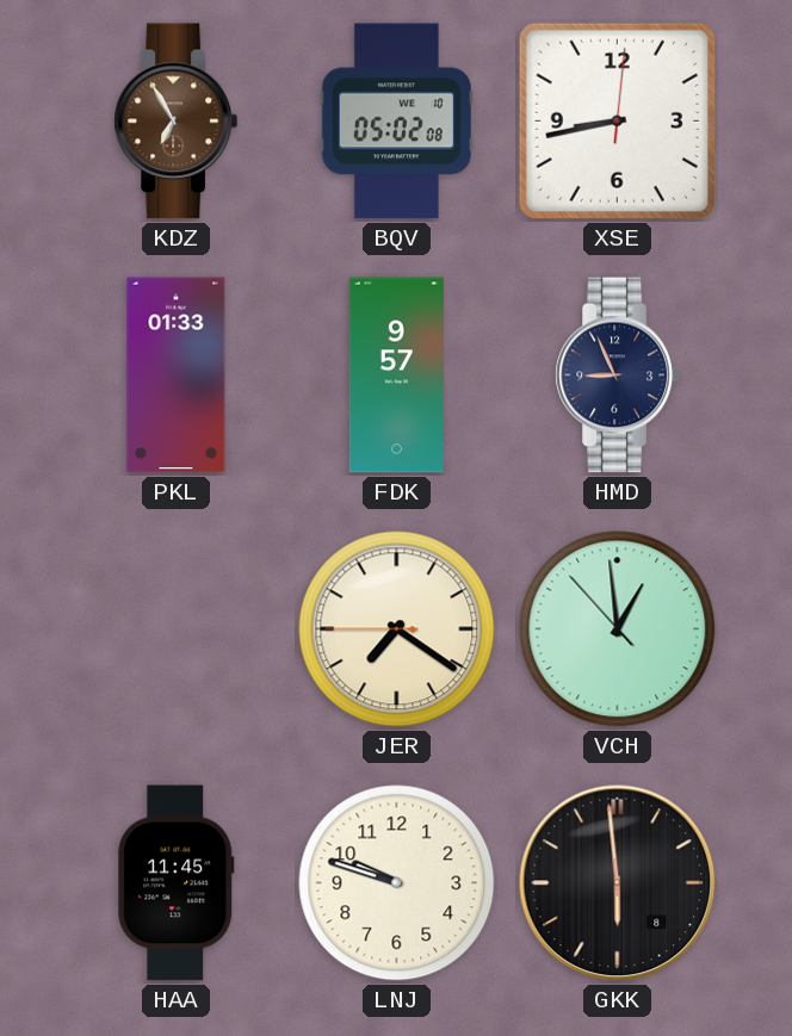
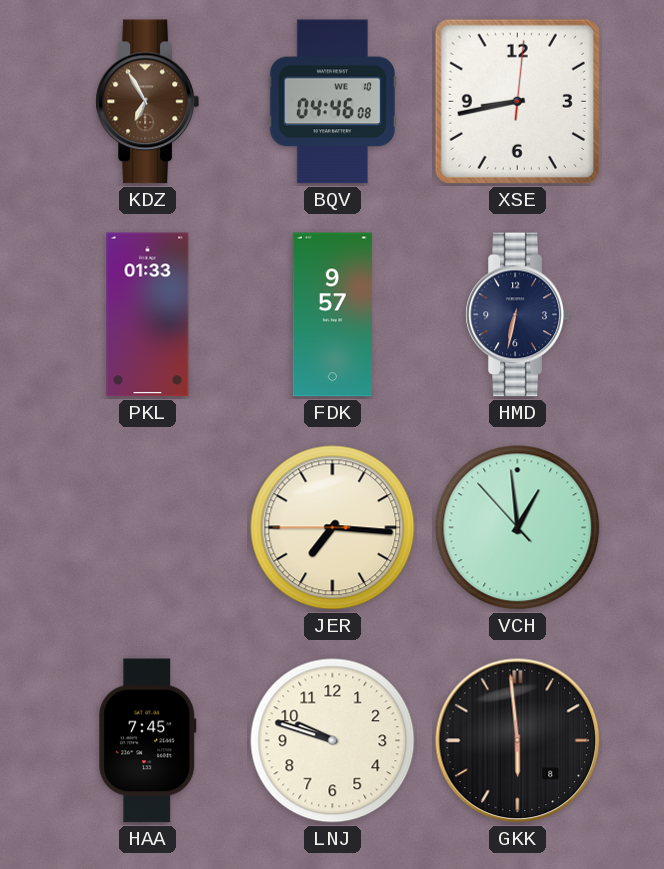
BQV: 05:02 -> 04:46 (332, 102)
HMD: 8:56 -> 6:32 (517, 315)
JER: 7:20 -> 7:15 (333, 528)
HAA: 11:45 -> 7:45 (148, 741)
